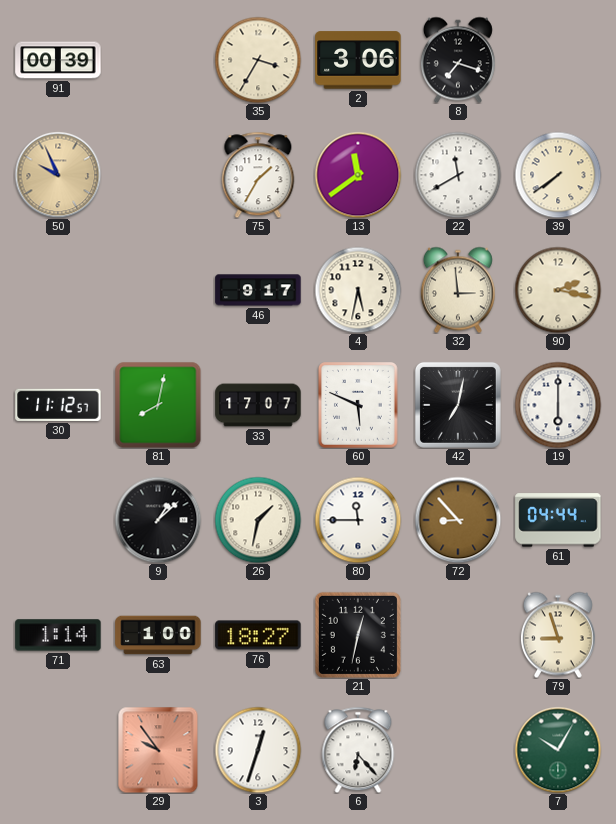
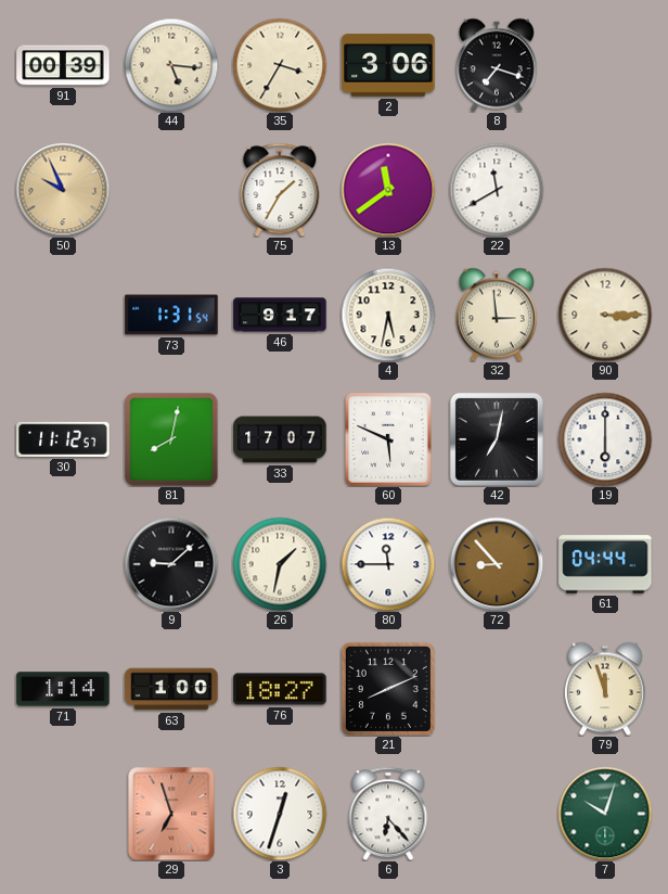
44: none -> 5:16 (171, 65)
39: 7:39 -> none (558, 175)
73: none -> 1:31 (171, 315)
90: 2:17 -> 3:15 (605, 315)
9: 1:08 -> 9:08 (171, 564)
21: 12:32 -> 8:11 (388, 689)
79: 8:57 -> 11:57 (605, 689)
29: 9:54 -> 6:57 (171, 814)
7: 10:05 -> 10:03 (605, 814)
